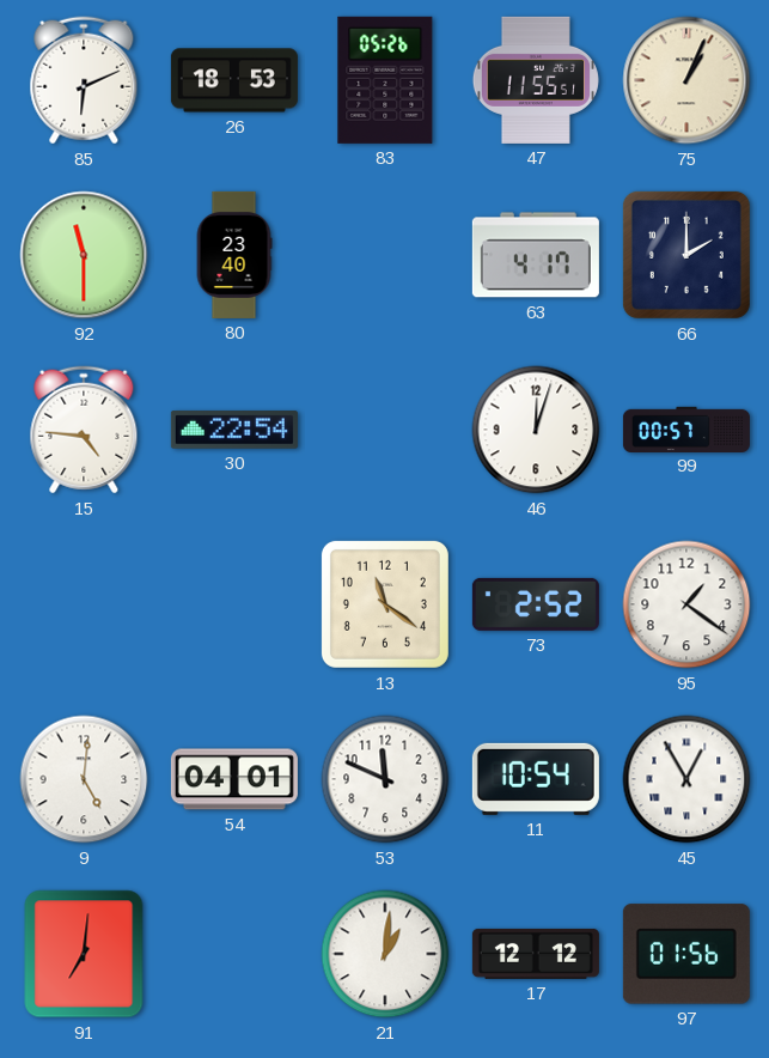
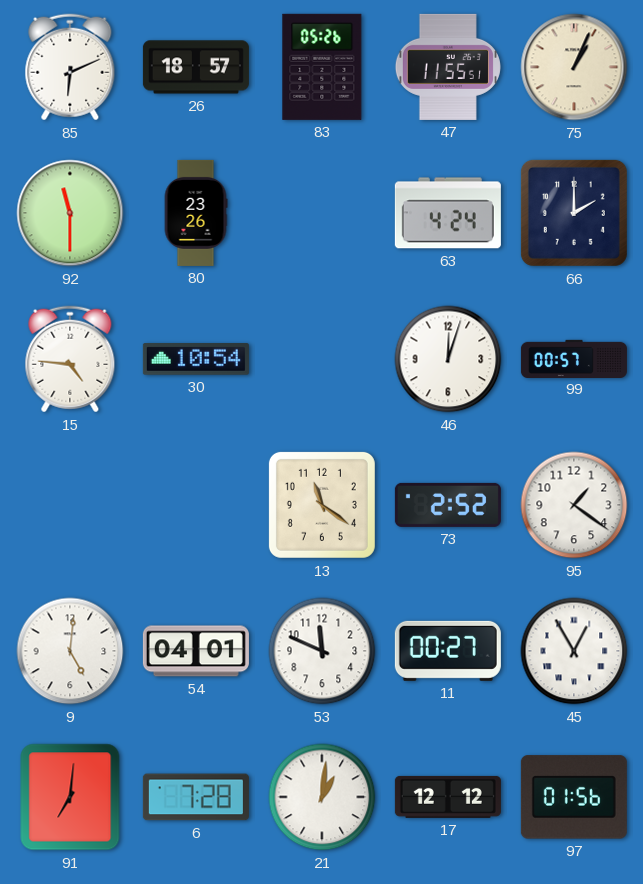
26: 18:53 -> 18:57 (196, 67)
80: 23:40 -> 23:26 (196, 213)
63: 4:17 -> 4:24 (448, 213)
30: 22:54 -> 10:54 (196, 359)
11: 10:54 -> 00:27 (448, 651)
6: none -> 7:28 (196, 797)
